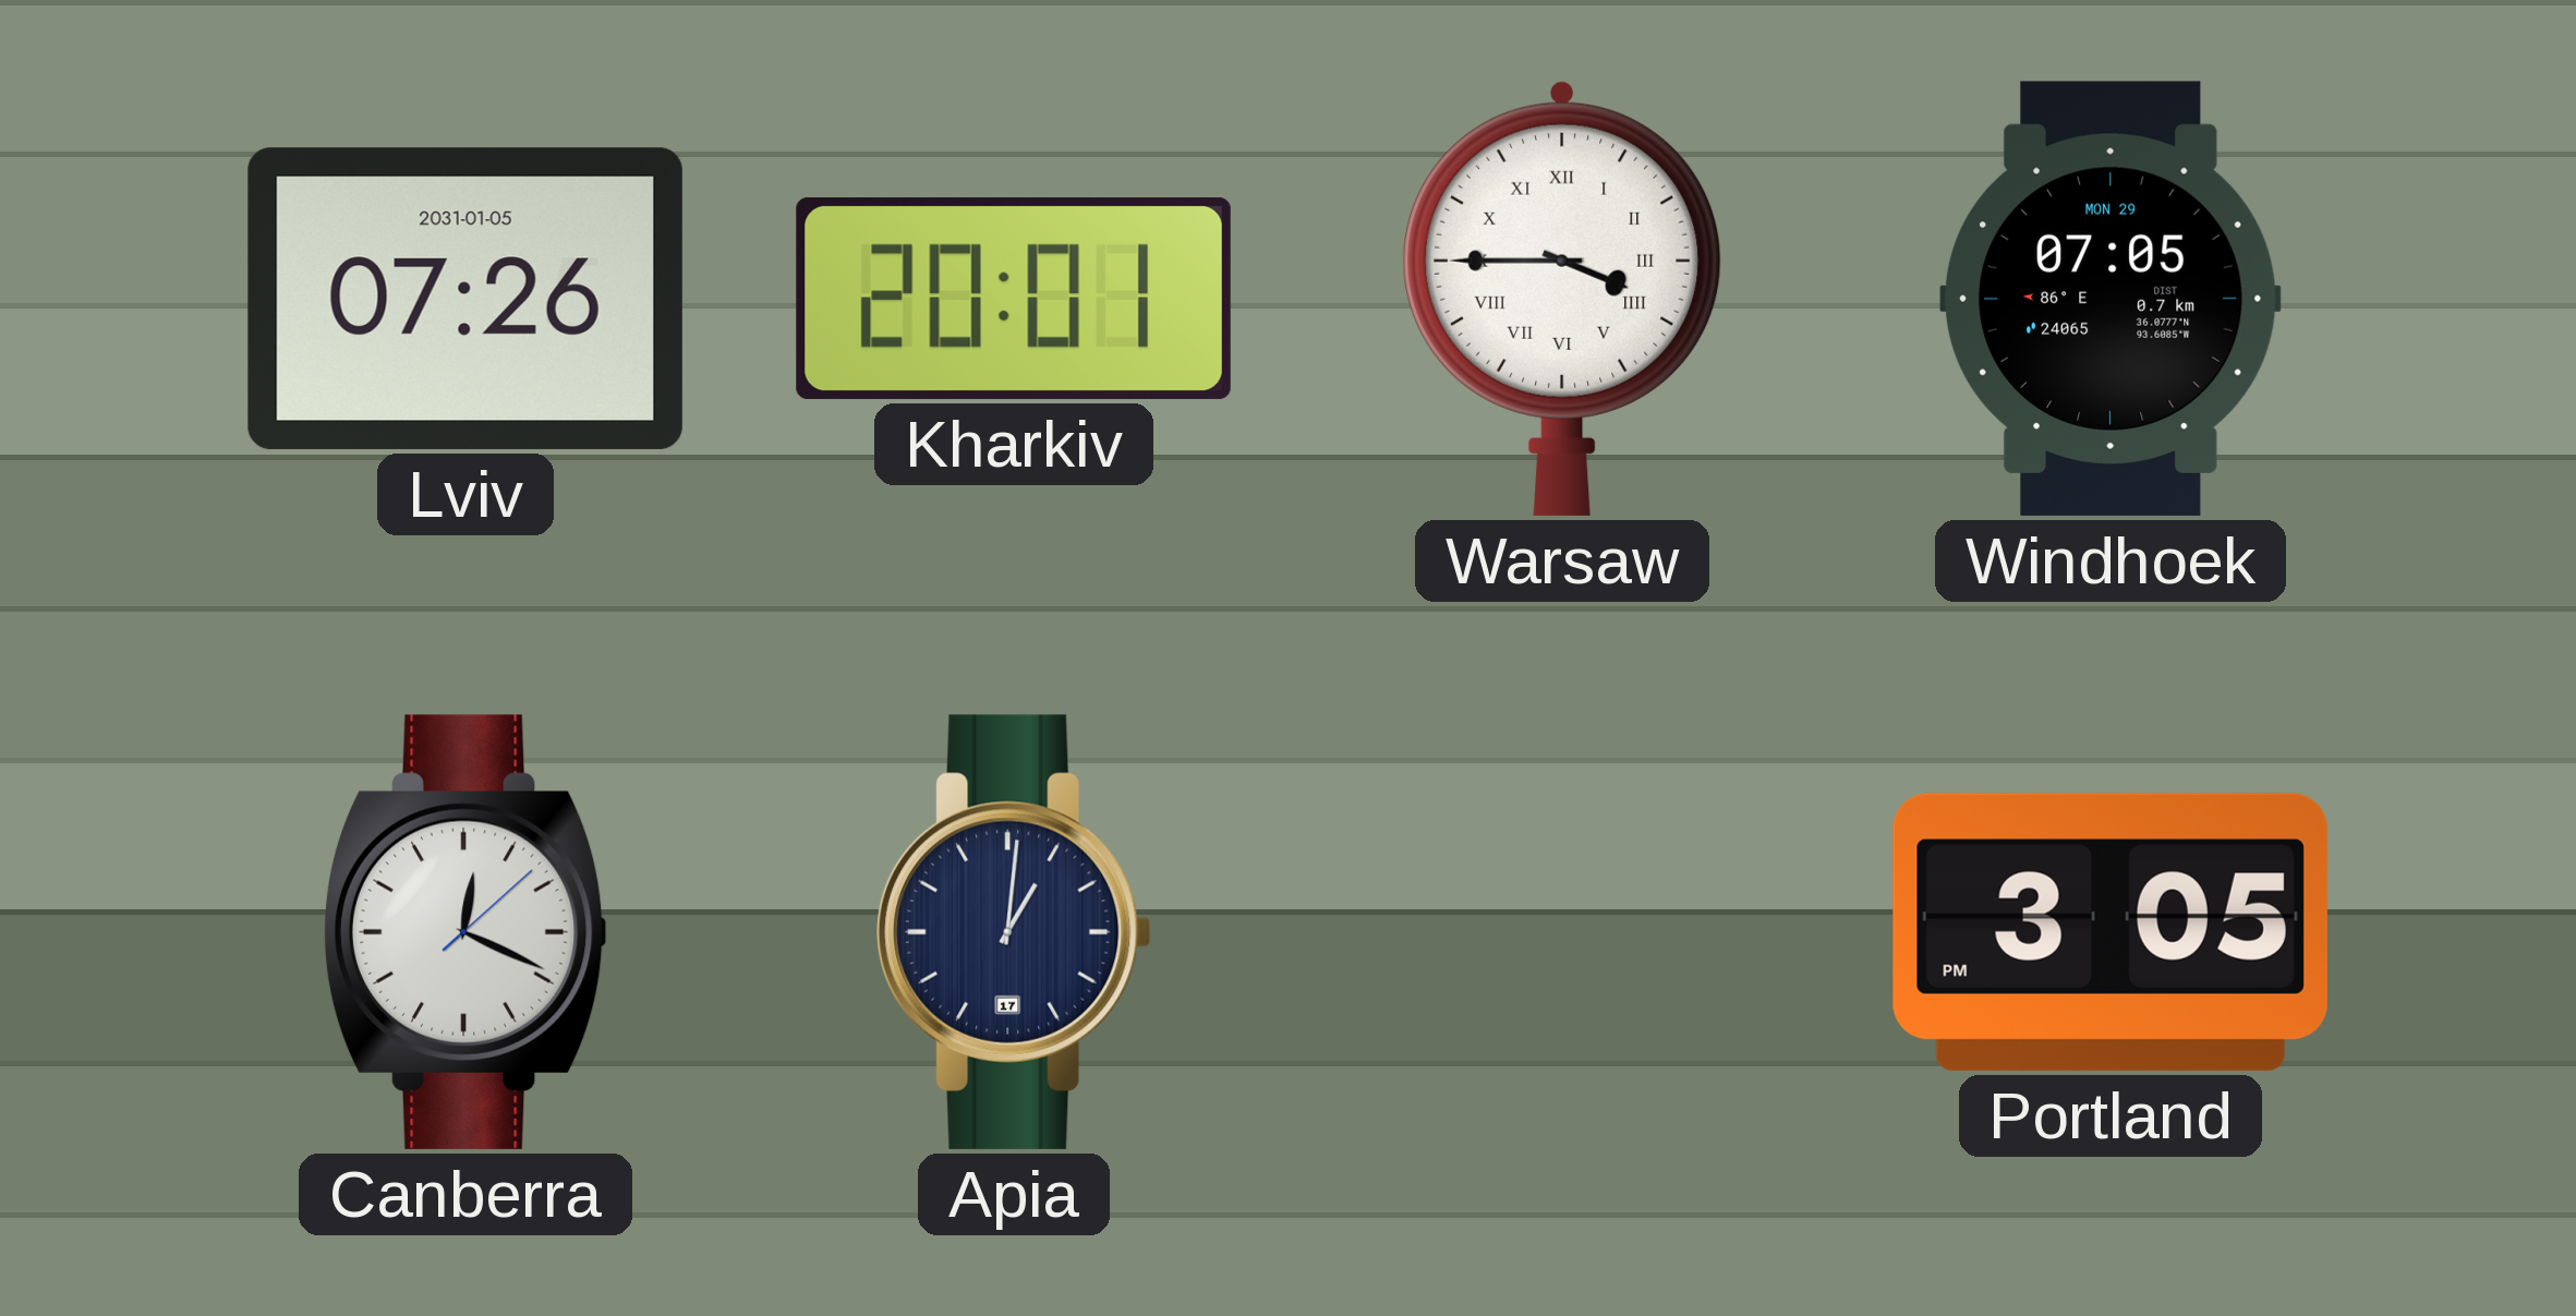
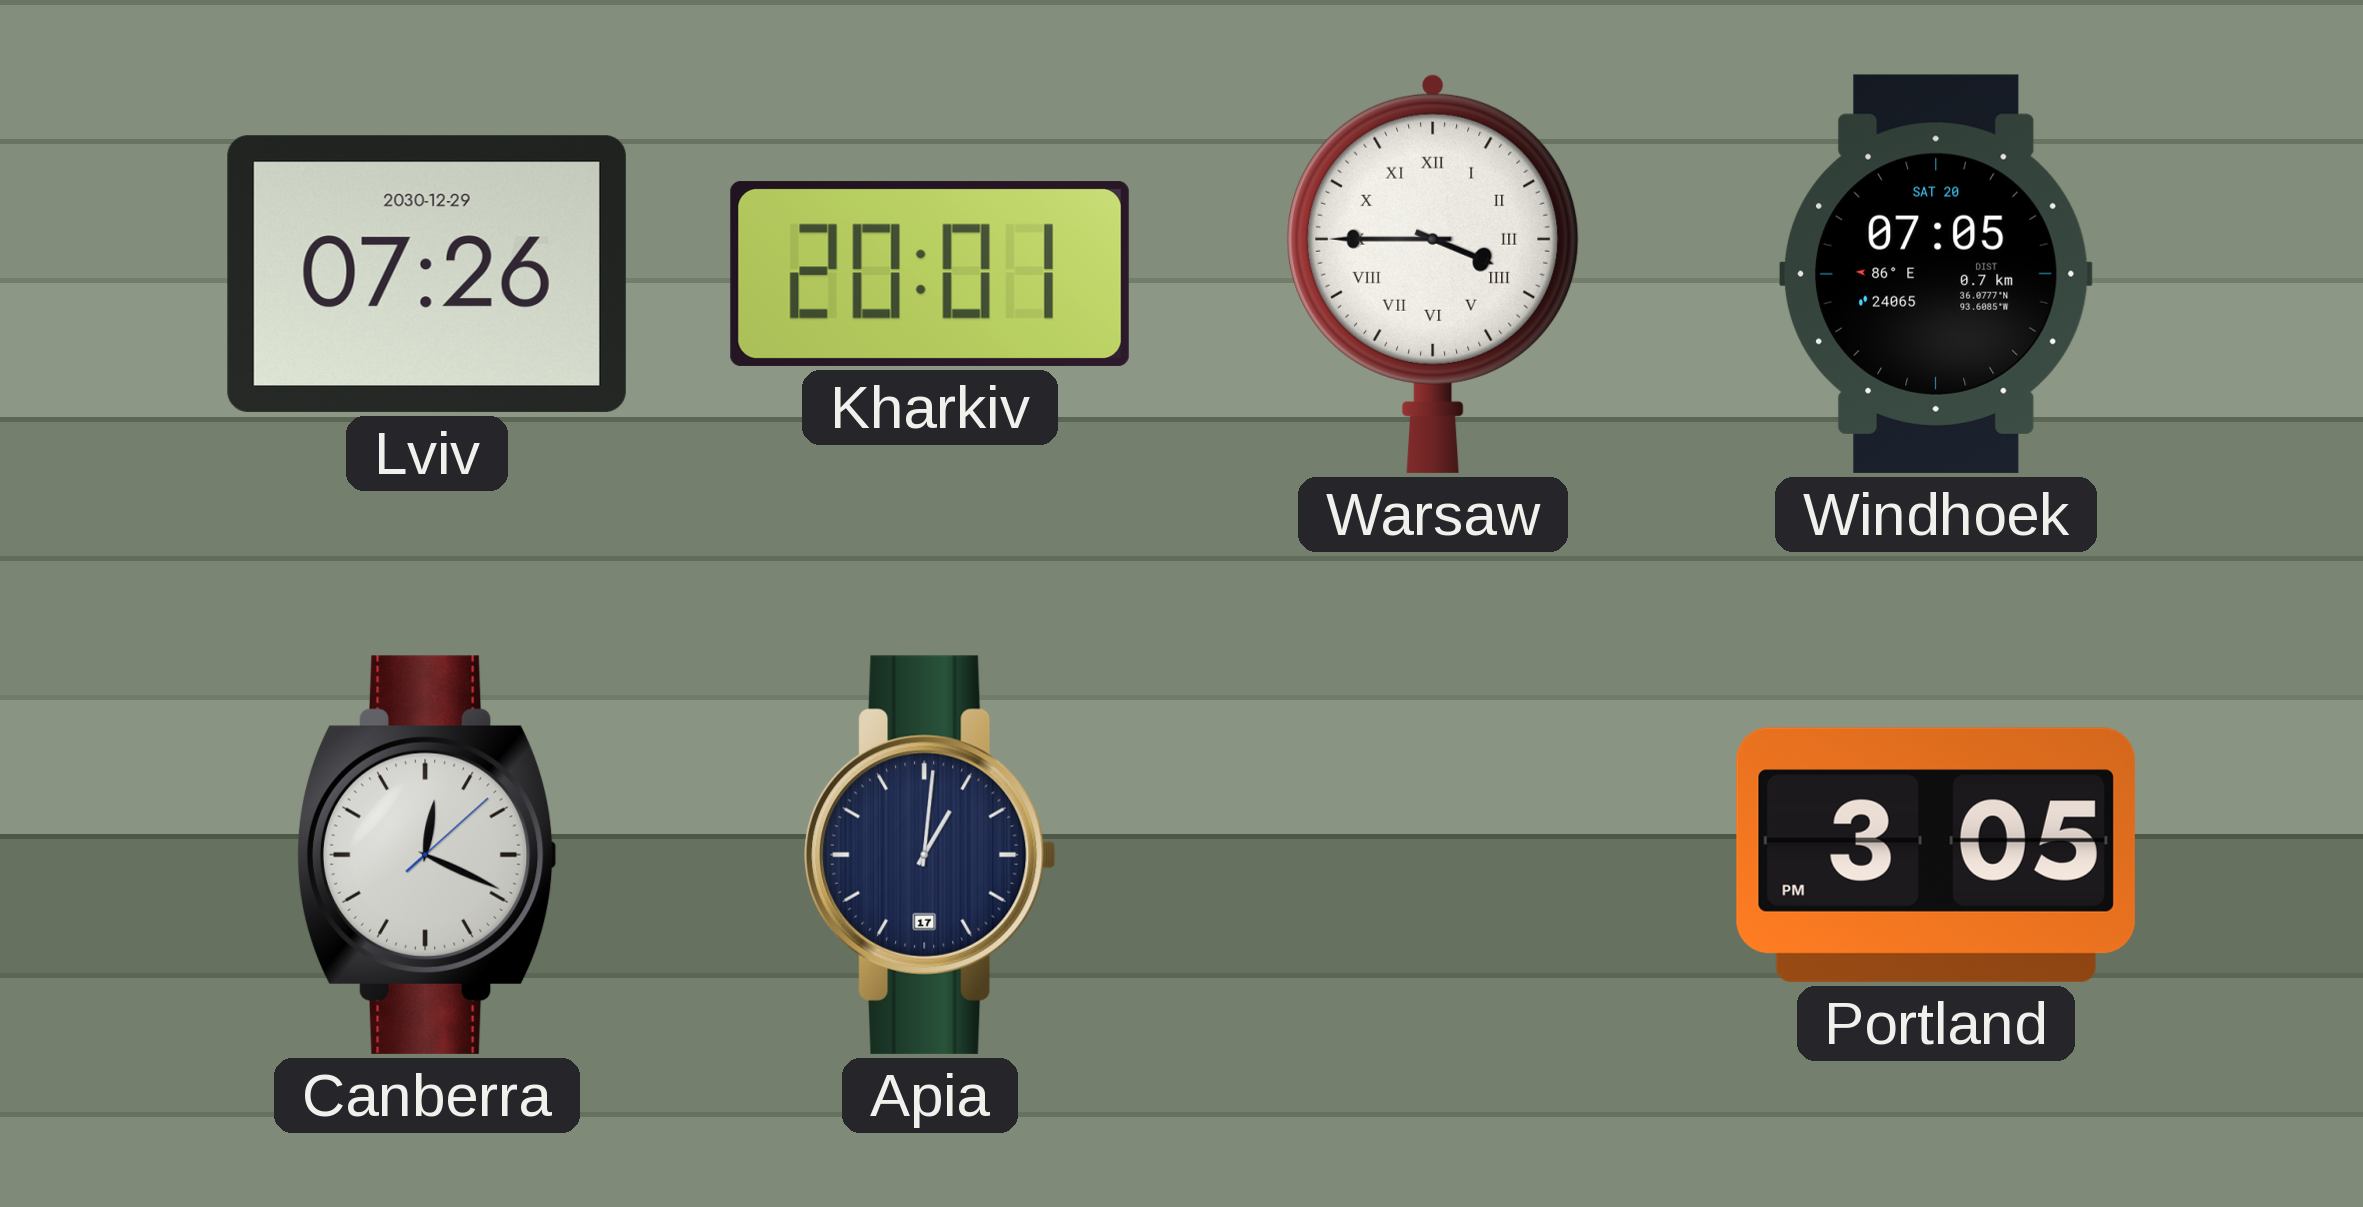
Lviv date: 2031-01-05 -> 2030-12-29 (427, 274)
Windhoek date: MON 29 -> SAT 20 (1936, 274)
